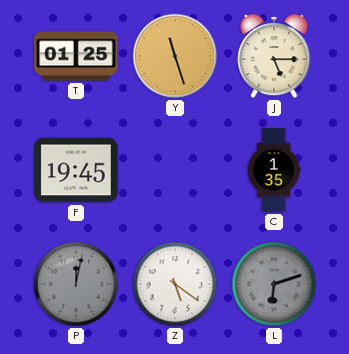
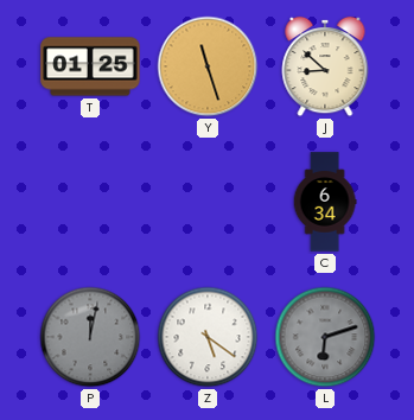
J: 5:15 -> 8:52 (325, 66)
F: 19:45 -> none (76, 170)
C: 1:35 -> 6:34 (325, 202)
